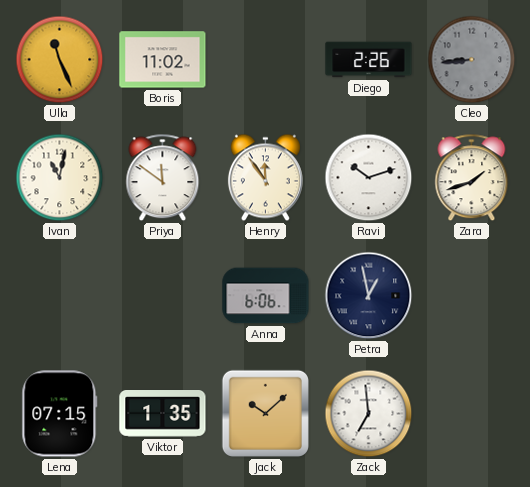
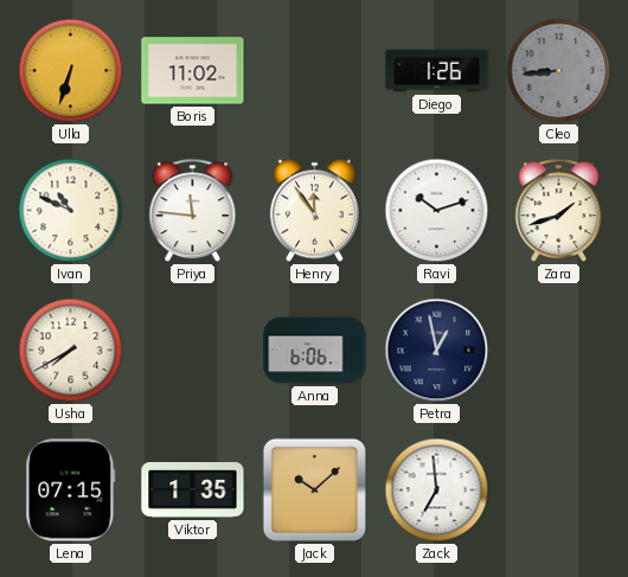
Ulla: 11:26 -> 6:33 (71, 71)
Diego: 2:26 -> 1:26 (437, 71)
Ivan: 11:02 -> 10:49 (71, 211)
Priya: 11:51 -> 11:46 (193, 211)
Usha: none -> 7:40 (71, 351)
